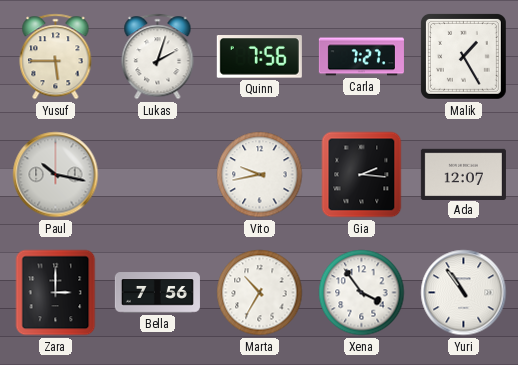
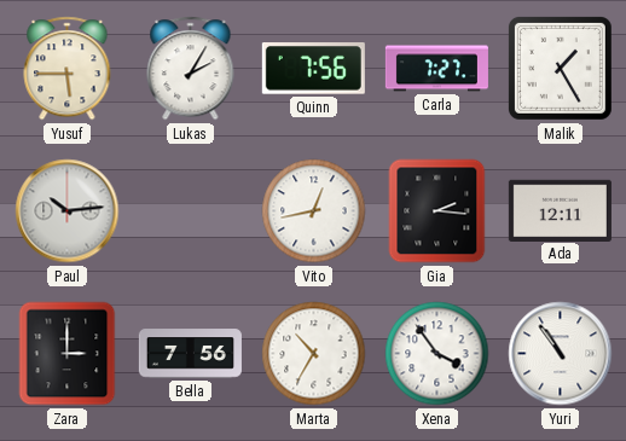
Lukas: 2:03 -> 2:05 (191, 69)
Paul: 10:17 -> 10:14 (68, 211)
Vito: 9:43 -> 12:43 (314, 211)
Ada: 12:07 -> 12:11 (560, 210)
